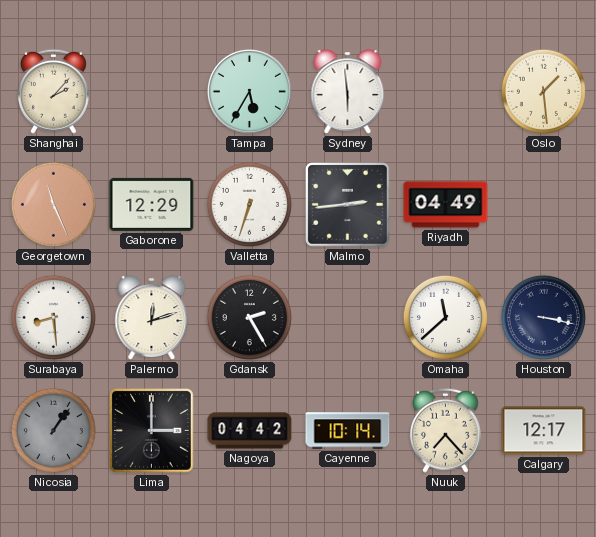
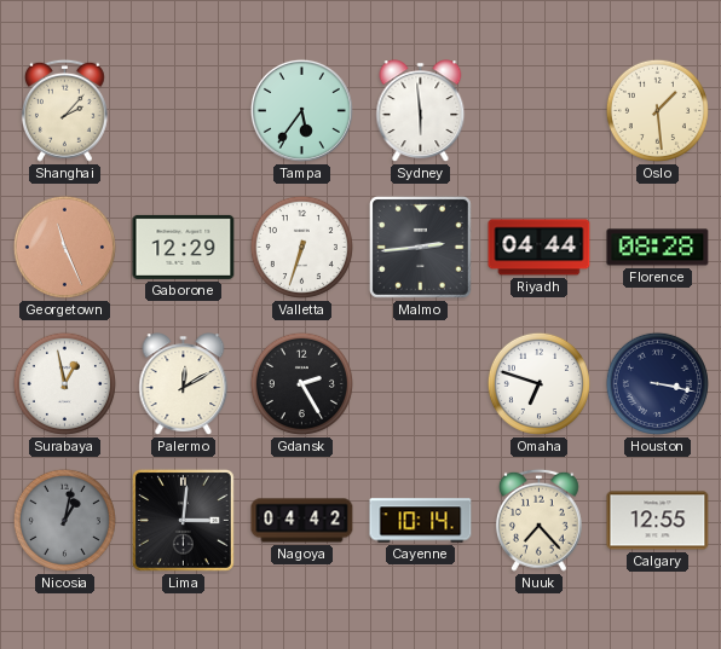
Tampa: 5:35 -> 5:36 (301, 110)
Riyadh: 04:49 -> 04:44 (540, 248)
Florence: none -> 08:28 (658, 248)
Surabaya: 8:29 -> 12:58 (64, 383)
Palermo: 12:12 -> 12:10 (184, 384)
Omaha: 11:38 -> 6:48 (538, 383)
Nicosia: 1:06 -> 1:02 (64, 520)
Lima: 3:00 -> 3:01 (183, 520)
Calgary: 12:17 -> 12:55 (658, 521)
